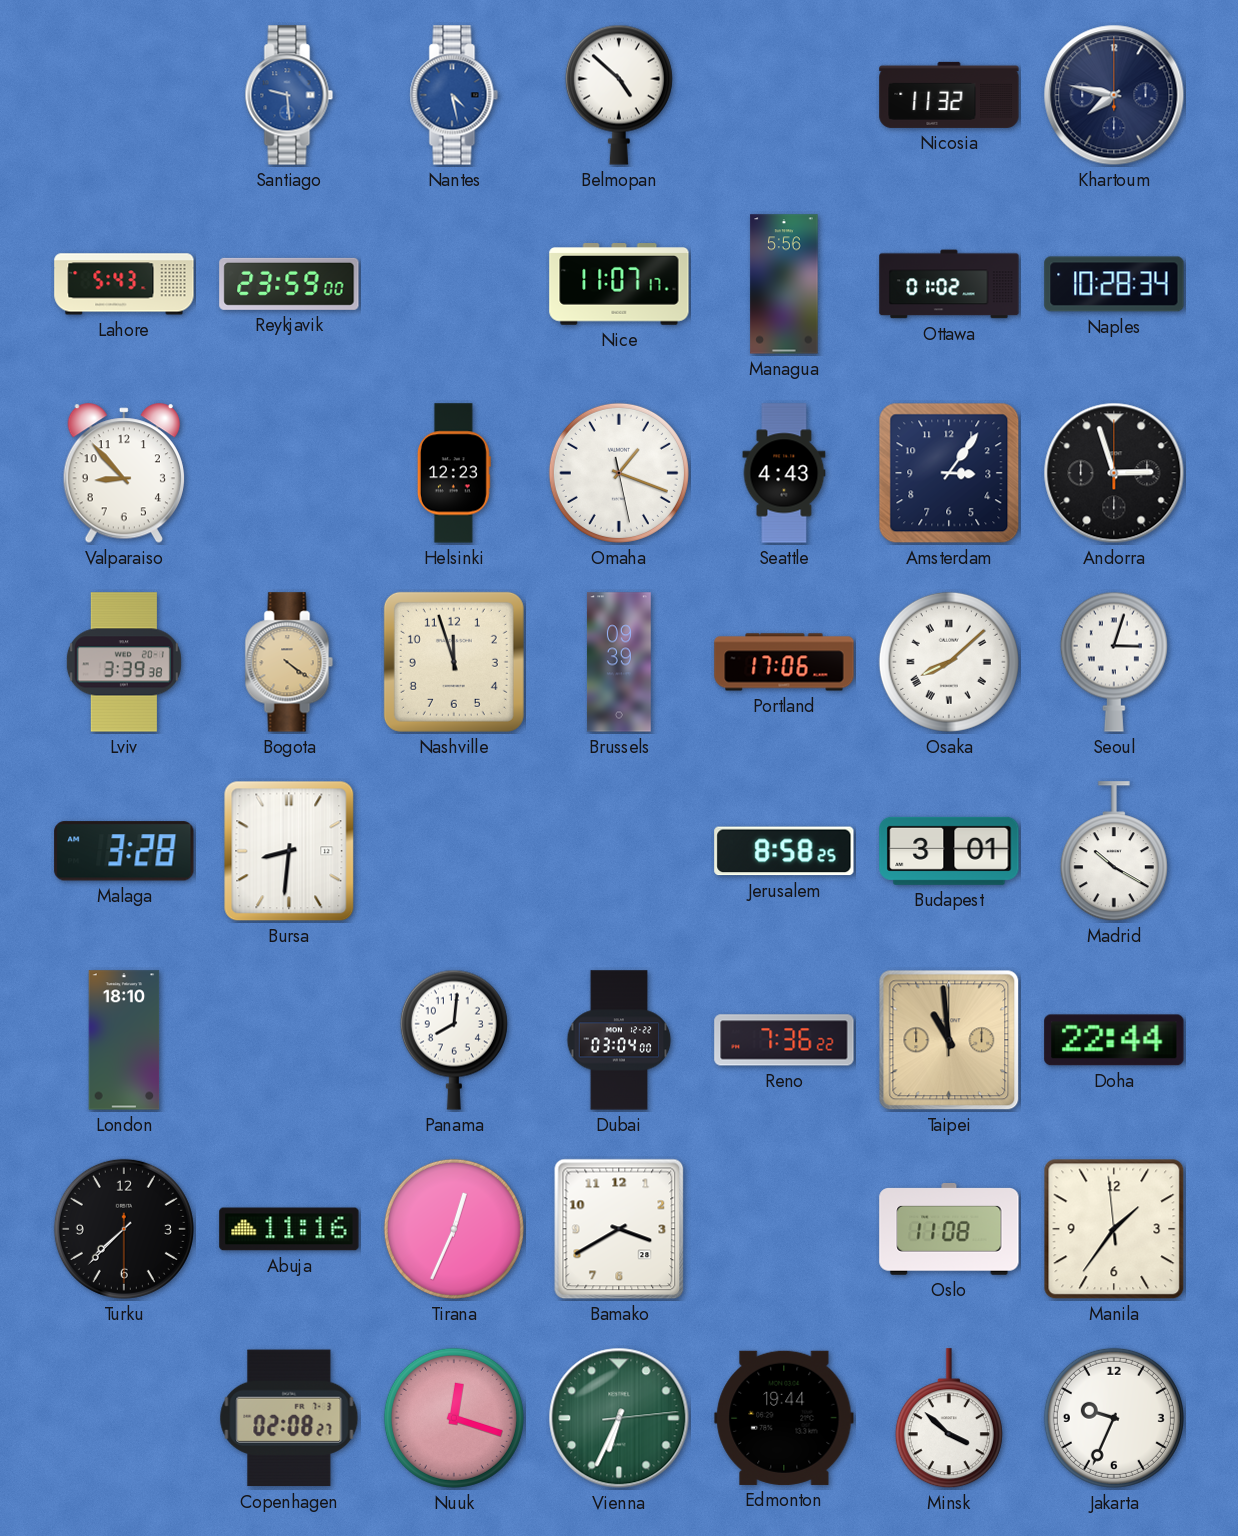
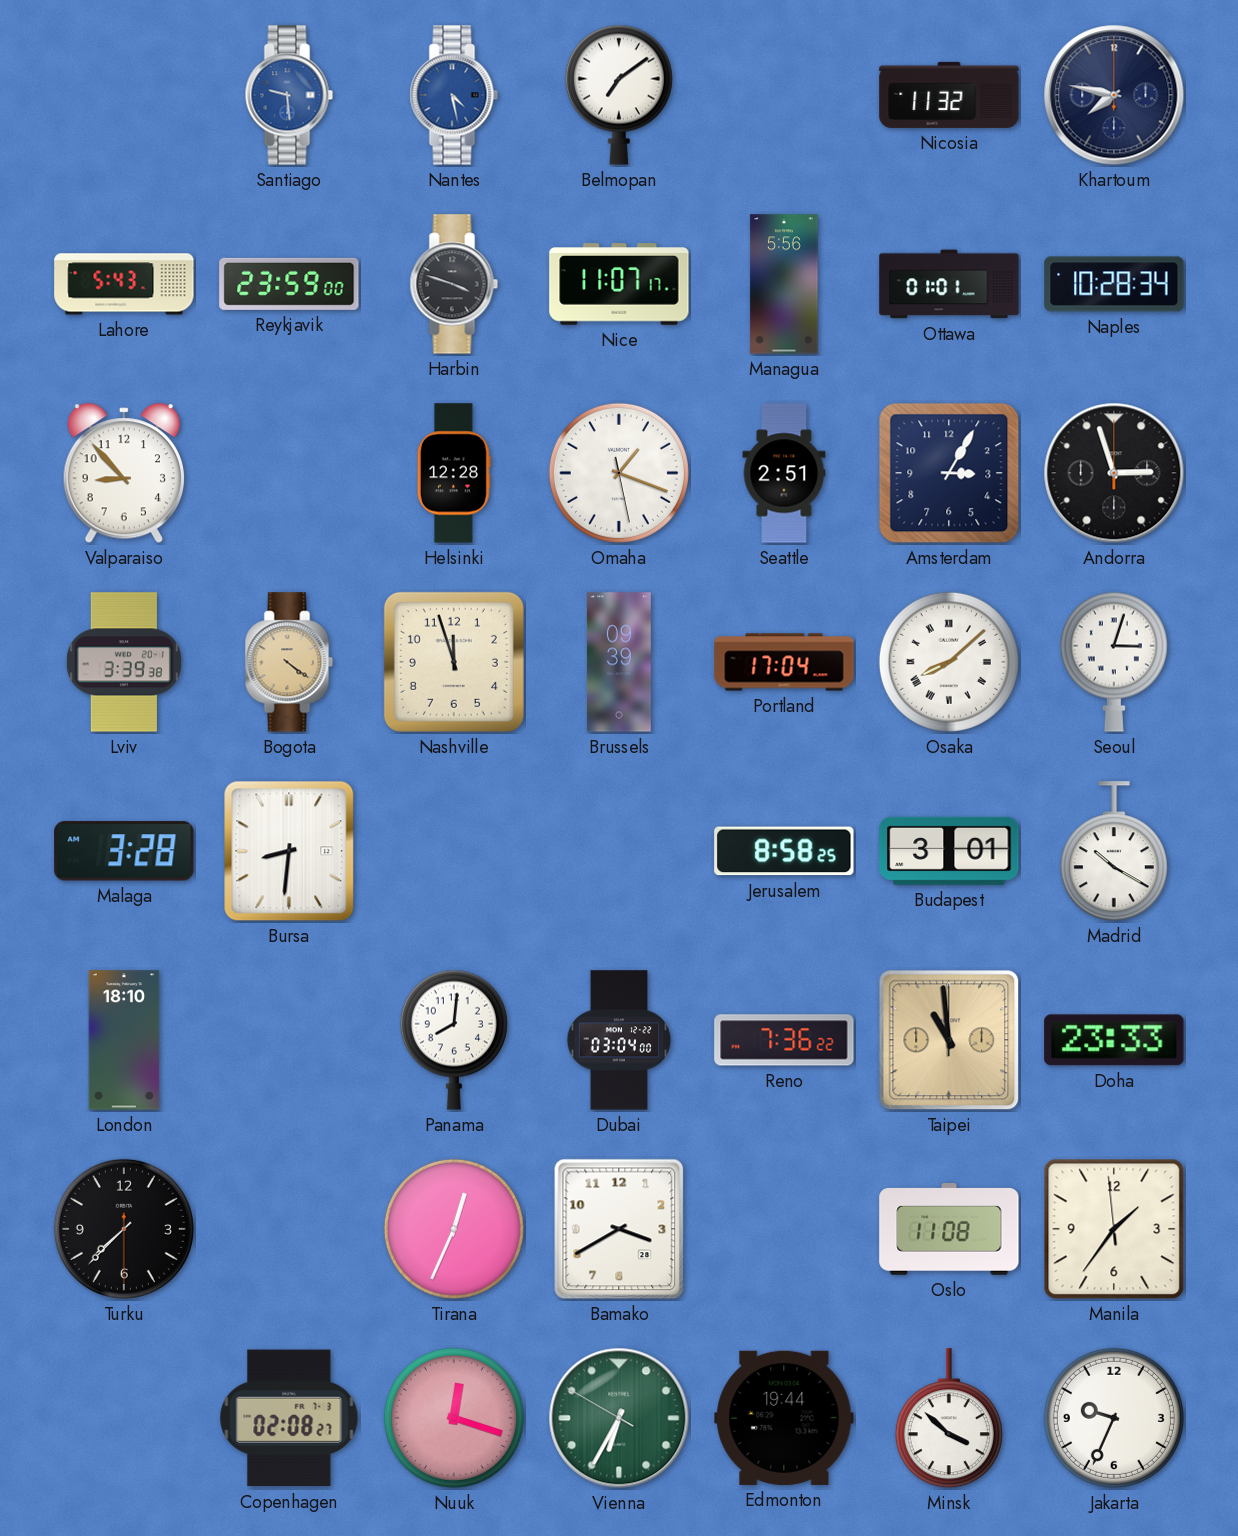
Belmopan: 4:52 -> 7:09 (619, 95)
Harbin: none -> 3:48 (454, 284)
Ottawa: 01:02 -> 01:01 (949, 284)
Helsinki: 12:23 -> 12:28 (454, 473)
Seattle: 4:43 -> 2:51 (784, 473)
Amsterdam: 3:06 -> 3:05 (949, 473)
Portland: 17:06 -> 17:04 (784, 662)
Doha: 22:44 -> 23:33 (1114, 1040)
Abuja: 11:16 -> none (289, 1229)
Vienna: 6:34:14 -> 6:34:50 (619, 1418)
